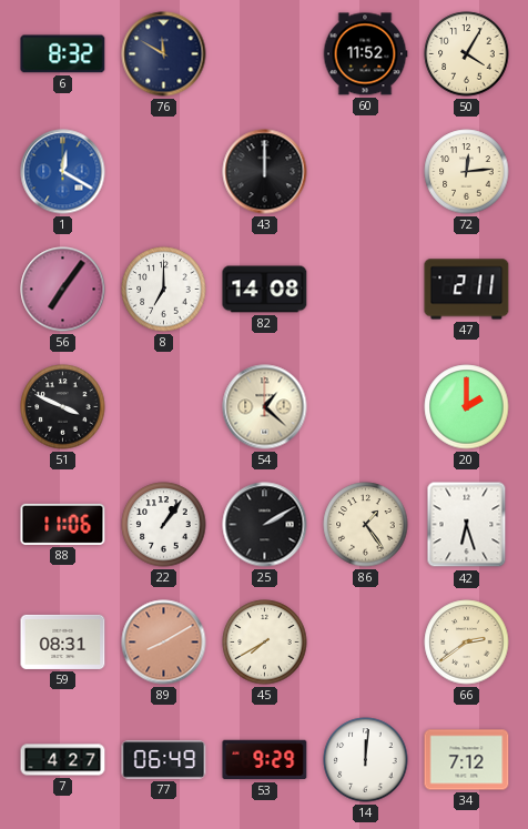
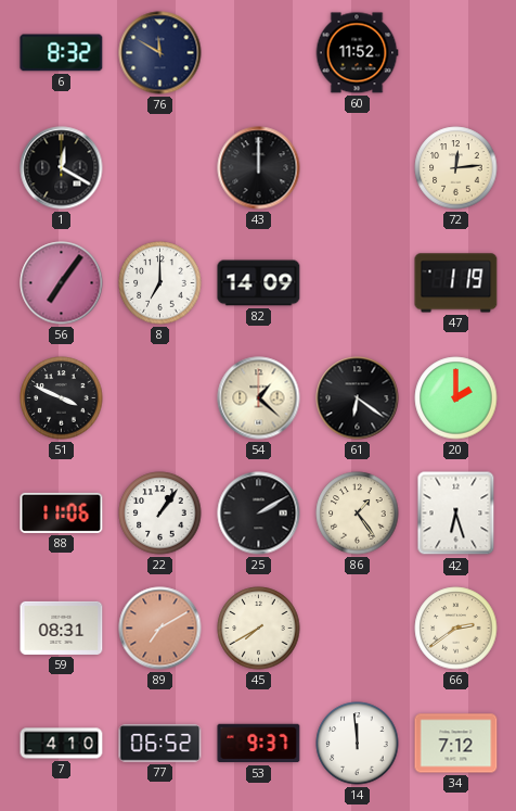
50: 4:05 -> none (467, 54)
1 dial: blue -> black (62, 168)
82: 14:08 -> 14:09 (259, 283)
47: 2:11 -> 1:19 (456, 283)
61: none -> 6:21 (358, 398)
89: 8:10 -> 7:10 (160, 629)
7: 4:27 -> 4:10 (62, 744)
77: 06:49 -> 06:52 (160, 744)
53: 9:29 -> 9:37 (259, 744)
14: 12:01 -> 11:59 (358, 744)
